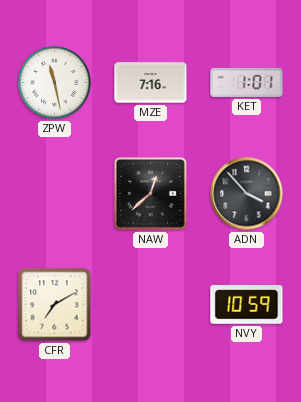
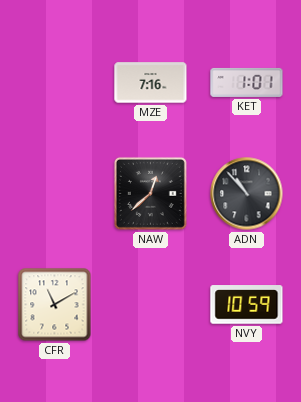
ZPW: 11:28 -> none (55, 83)
ADN: 3:53 -> 10:53 (247, 194)
CFR: 7:10 -> 11:10 (55, 305)
